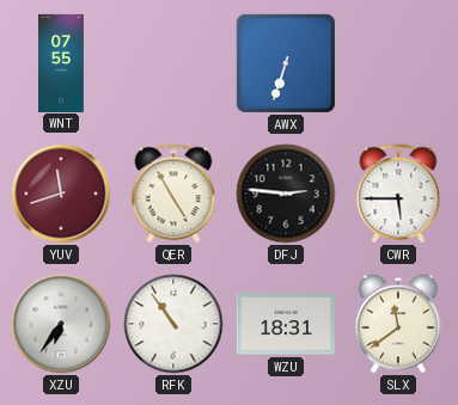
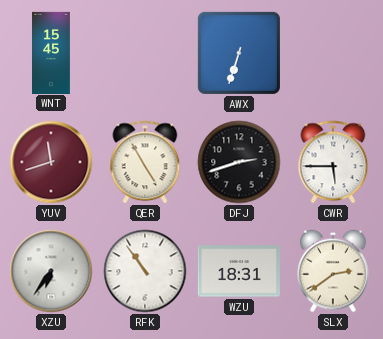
WNT: 07:55 -> 15:45 (52, 52)
DFJ: 2:46 -> 2:42 (239, 162)
SLX: 11:39 -> 2:39 (333, 271)
